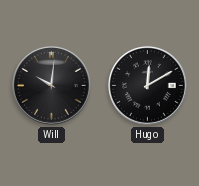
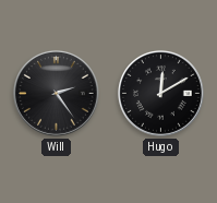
Will: 10:01 -> 2:24 (56, 93)
